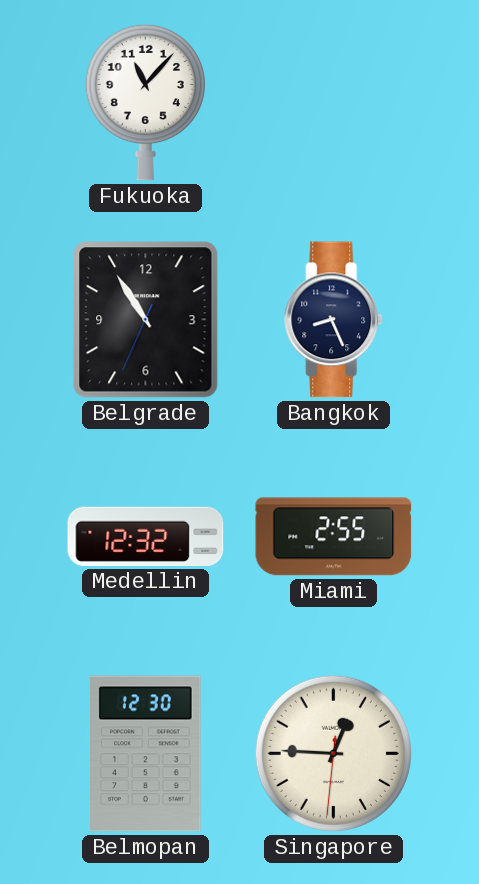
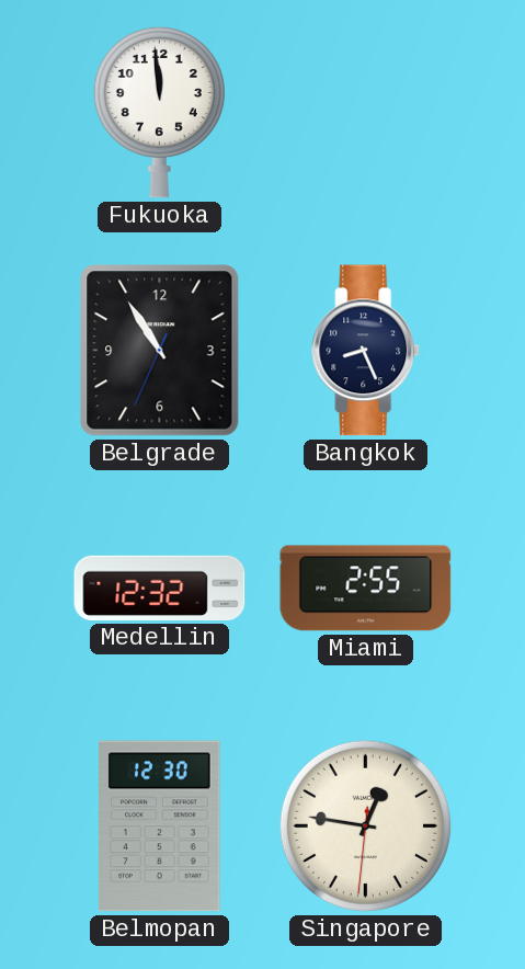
Fukuoka: 11:07 -> 11:59 (159, 112)
Singapore: 12:45 -> 12:46 (365, 825)
